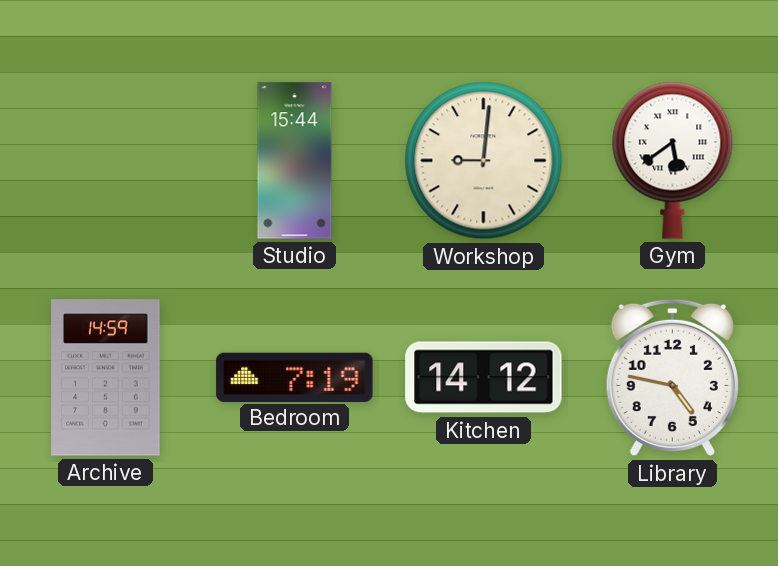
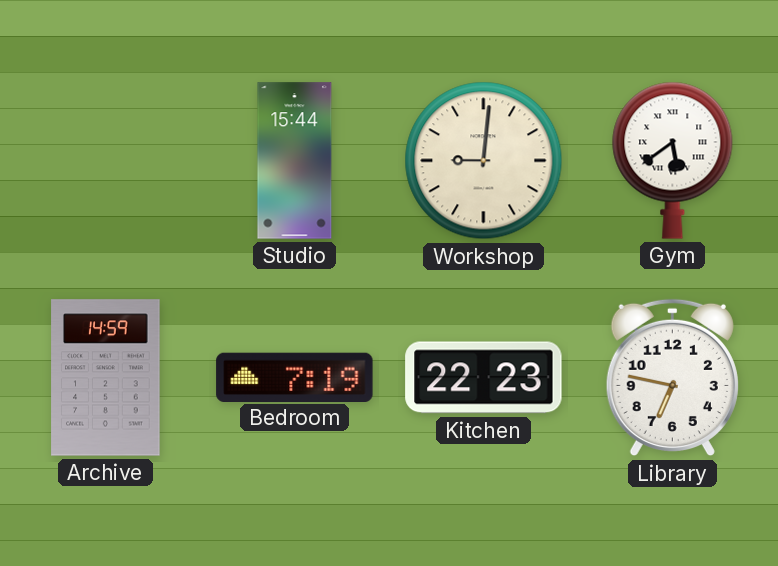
Kitchen: 14:12 -> 22:23 (484, 378)
Library: 4:47 -> 6:47 (672, 378)
